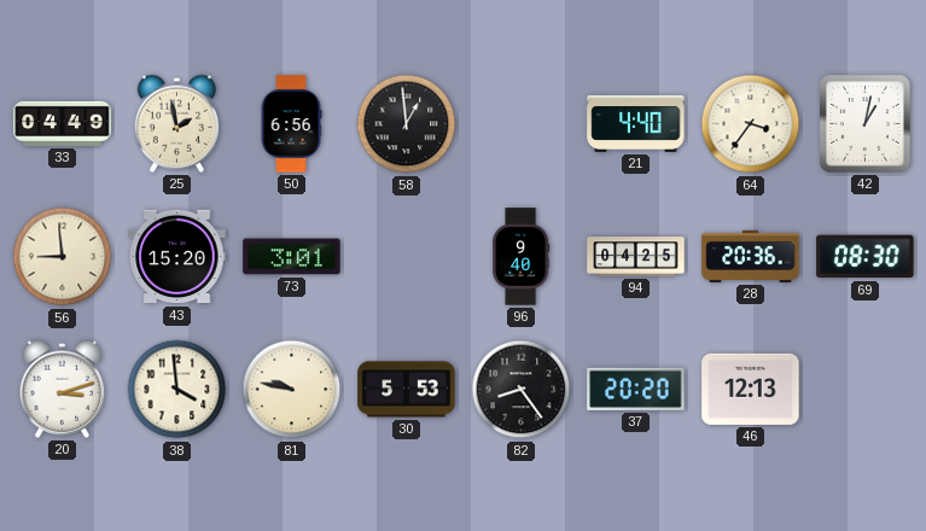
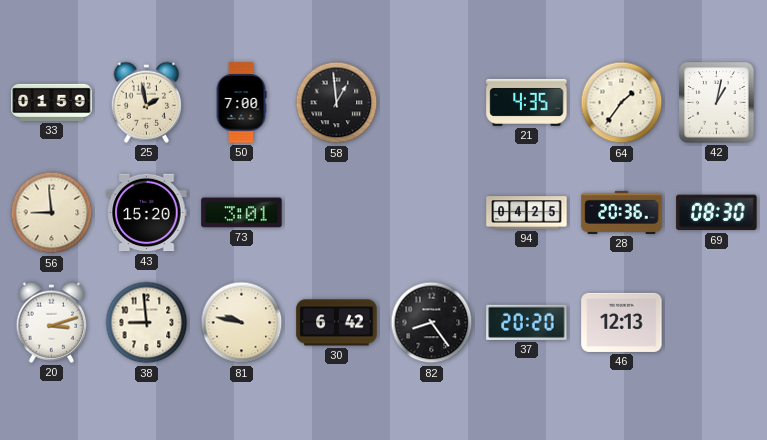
33: 04:49 -> 01:59 (52, 102)
50: 6:56 -> 7:00 (241, 103)
21: 4:40 -> 4:35 (527, 102)
64: 3:36 -> 1:36 (622, 103)
96: 9:40 -> none (522, 257)
38: 3:59 -> 8:59 (147, 323)
30: 5:53 -> 6:42 (337, 323)
